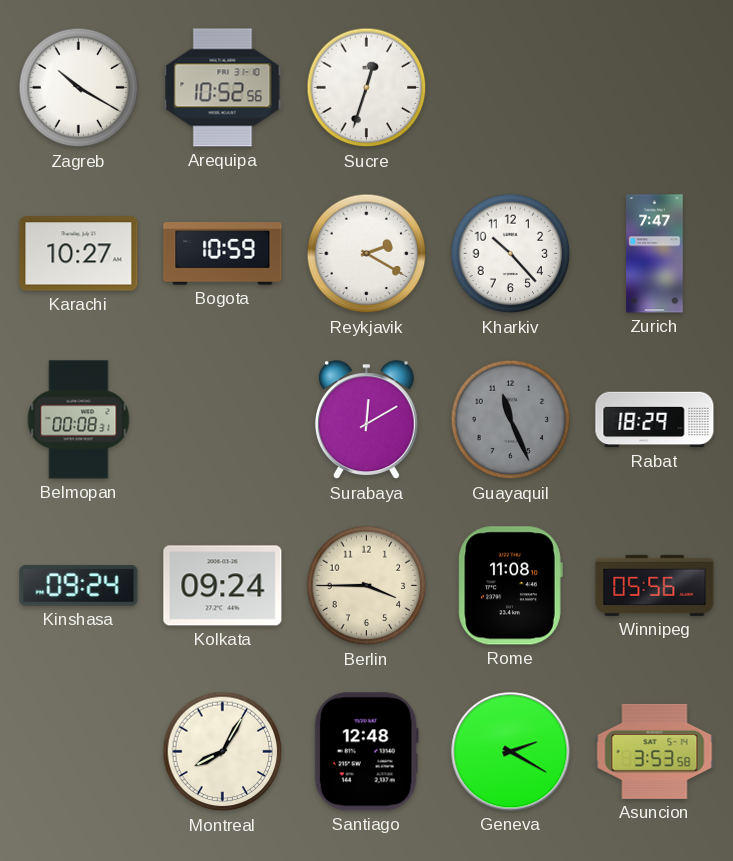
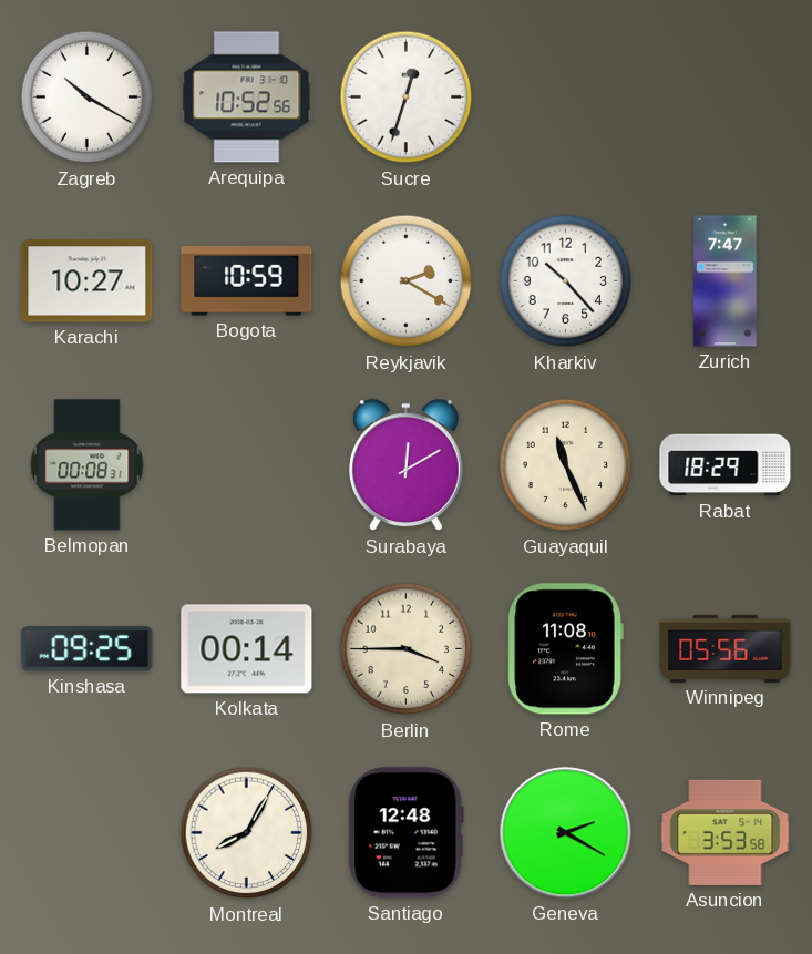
Guayaquil dial: grey -> cream (566, 465)
Kinshasa: 09:24 -> 09:25 (88, 649)
Kolkata: 09:24 -> 00:14 (247, 649)
